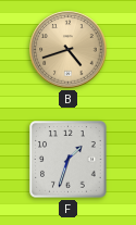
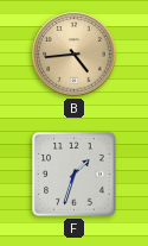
B: 4:42 -> 4:44 (75, 55)
